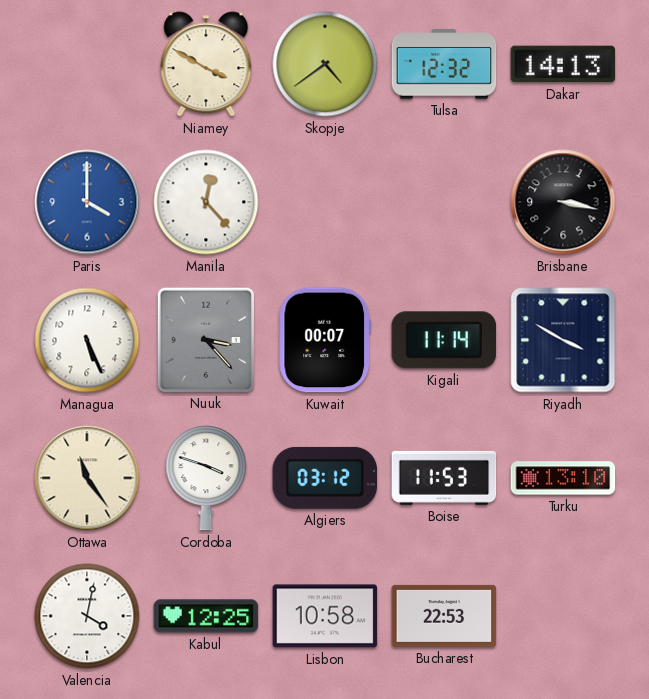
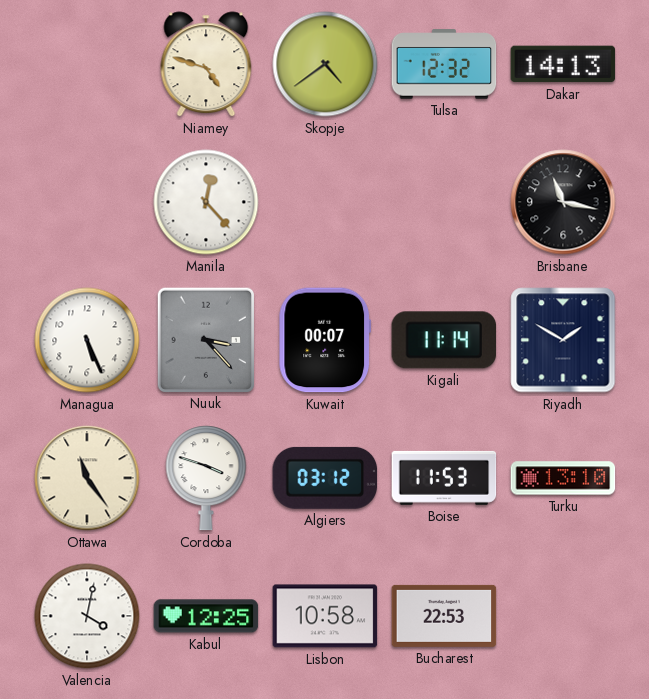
Niamey: 3:50 -> 4:48 (206, 64)
Paris: 4:00 -> none (87, 202)
Brisbane: 3:17 -> 11:17 (563, 202)
Riyadh: 3:50 -> 1:50 (563, 340)
